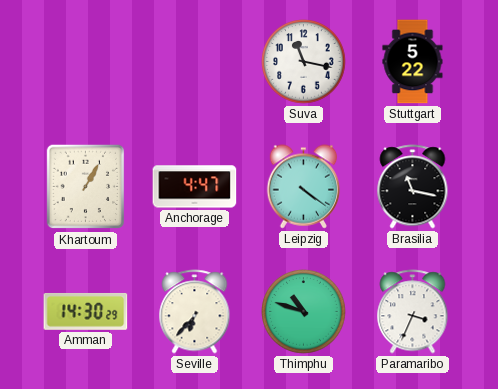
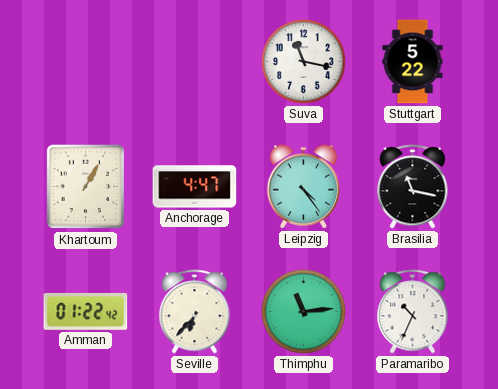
Leipzig: 4:21 -> 4:24 (304, 187)
Amman: 14:30 -> 01:22 (86, 311)
Thimphu: 10:48 -> 11:14 (304, 312)
Paramaribo: 3:34 -> 10:34 (413, 312)
